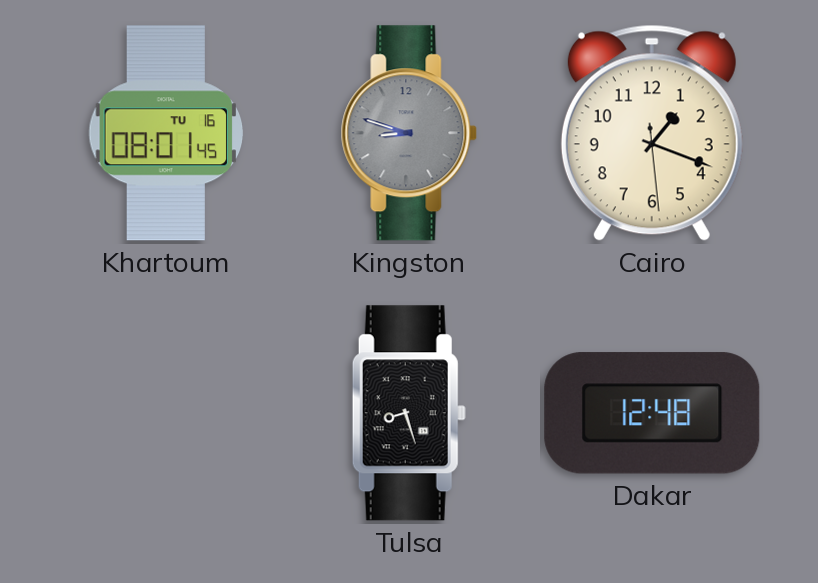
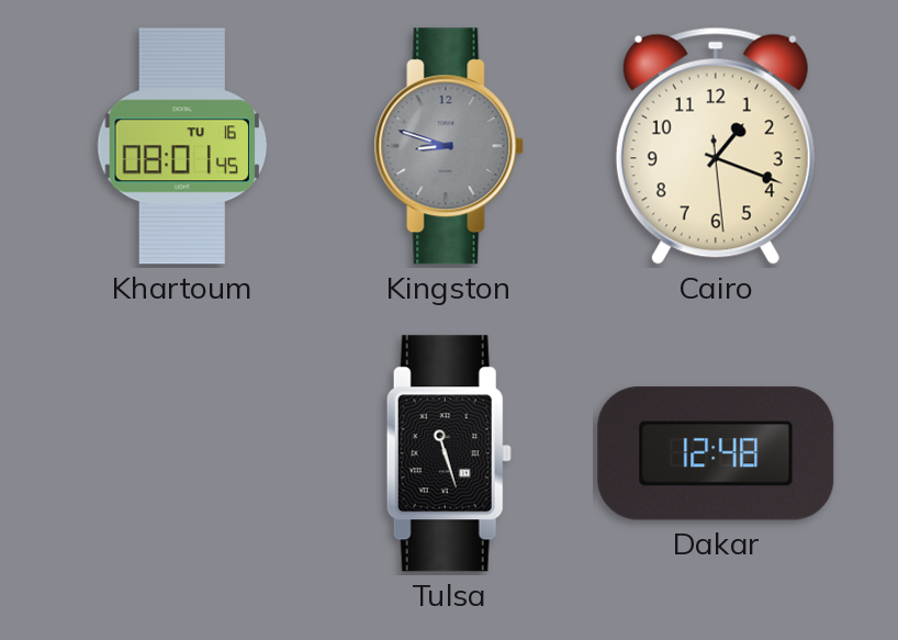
Tulsa: 8:27 -> 11:27 (449, 453)
